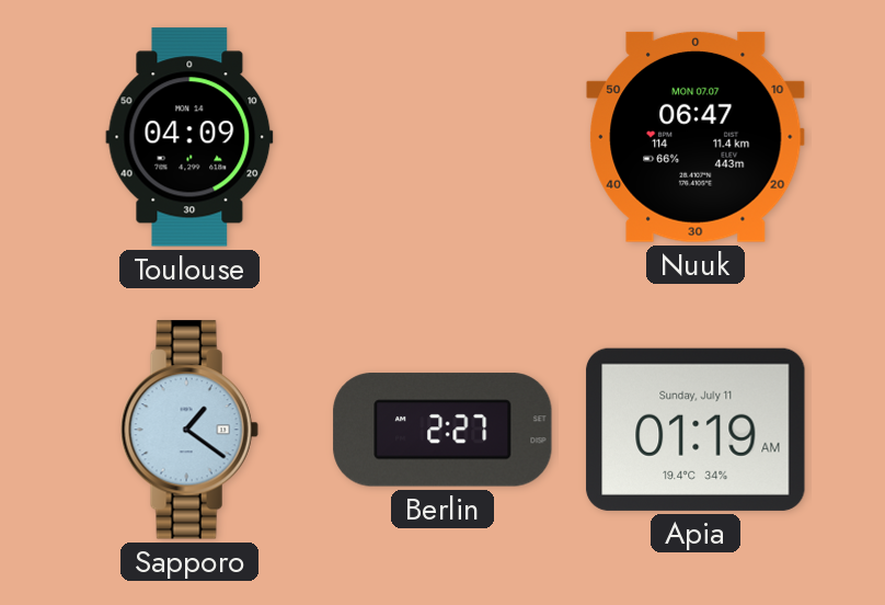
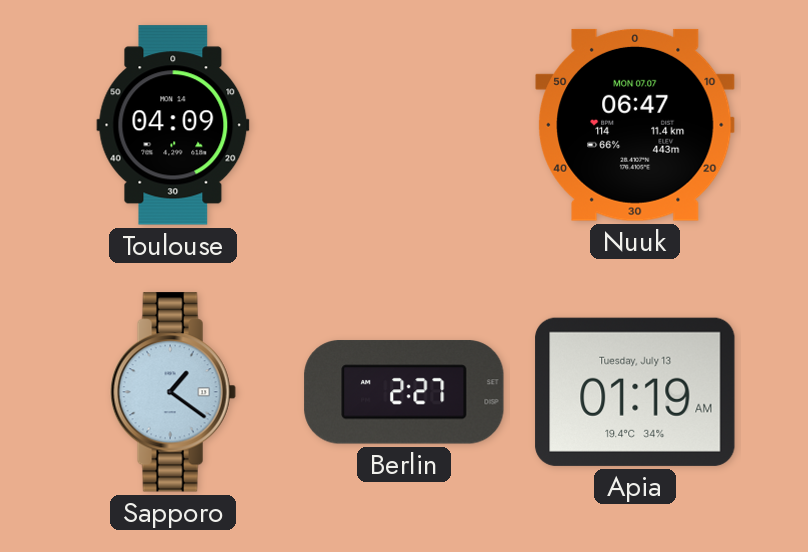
Apia date: Sunday, July 11 -> Tuesday, July 13 (635, 392)
